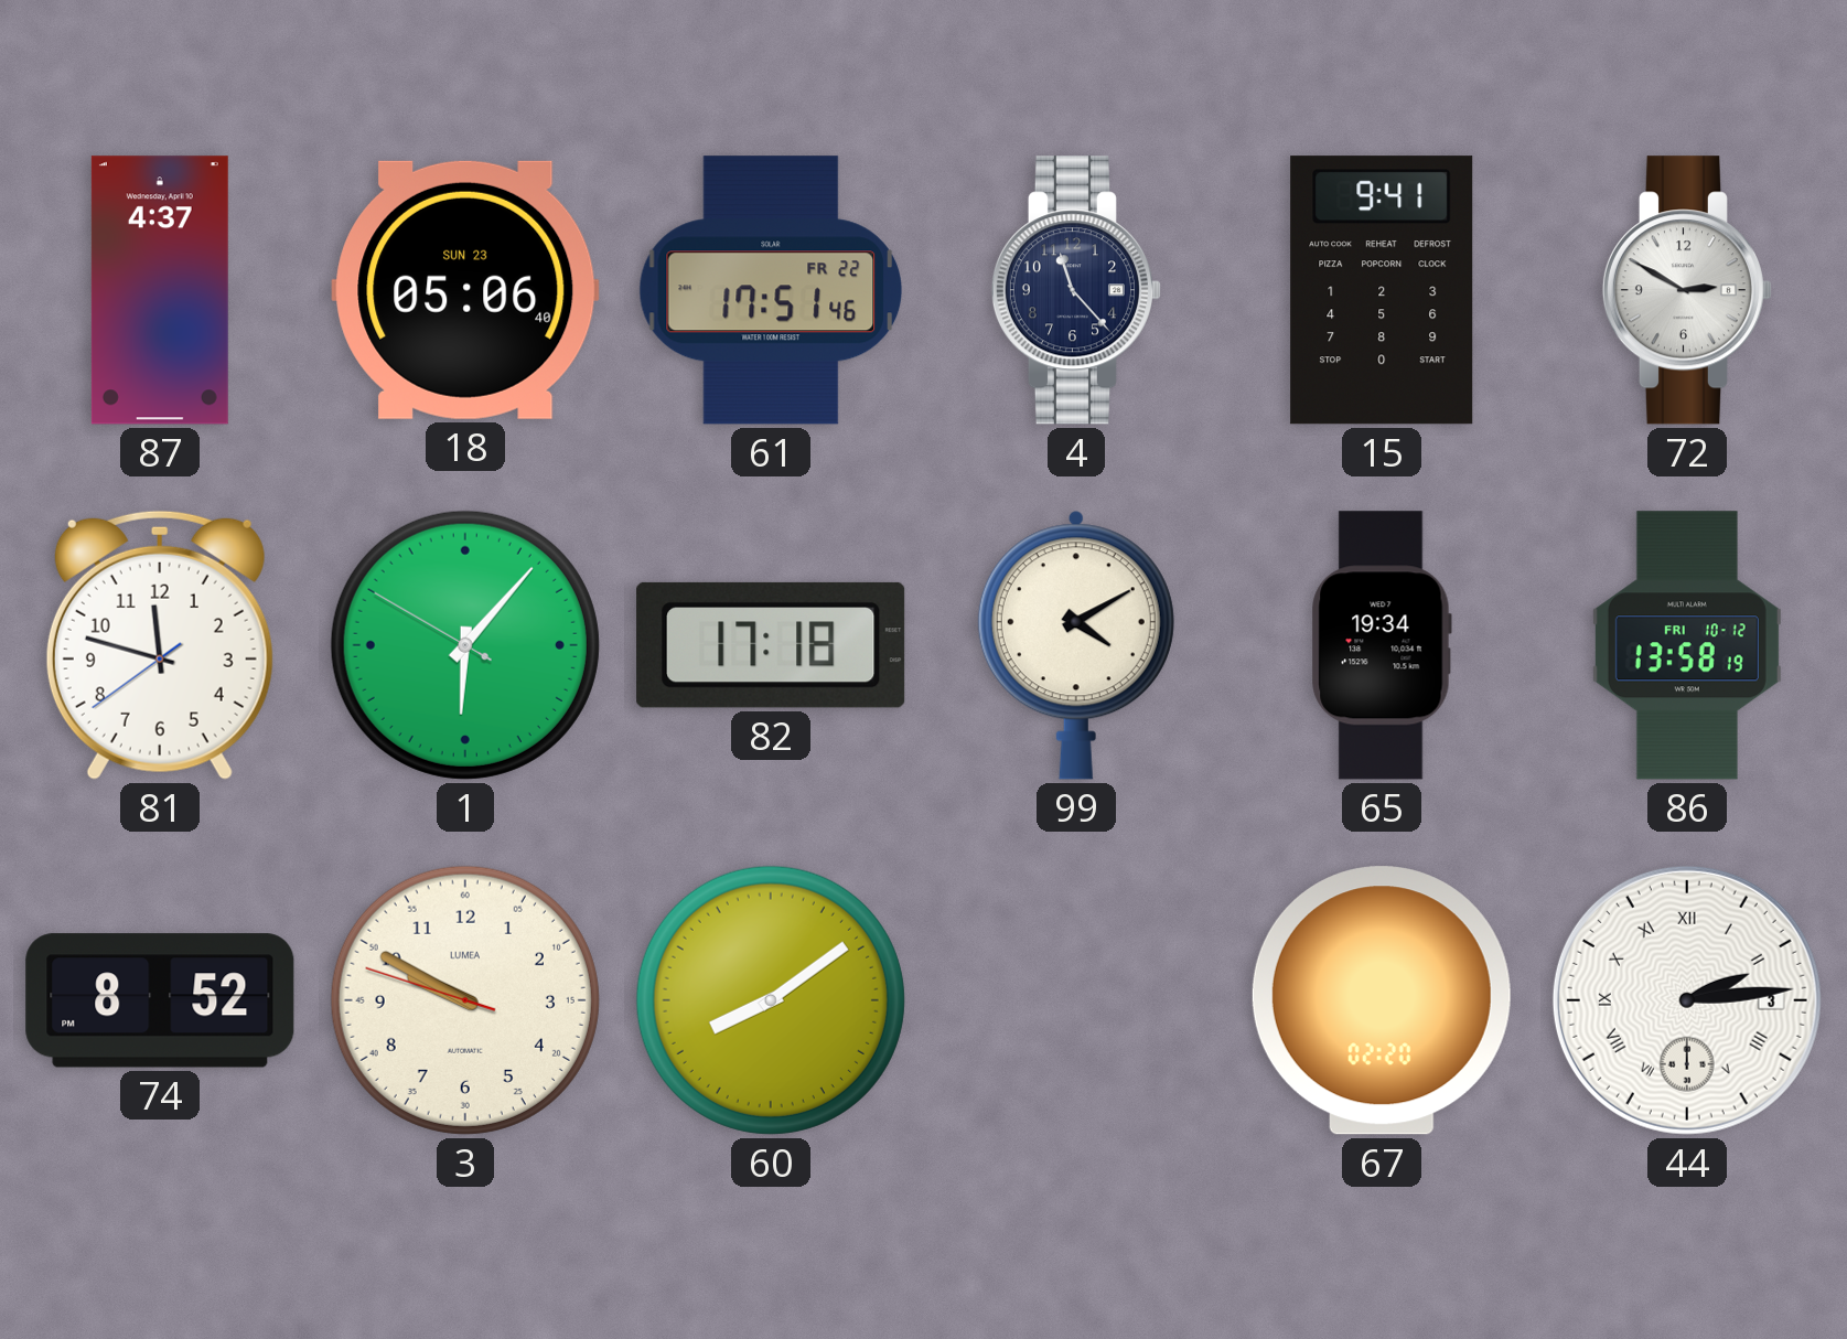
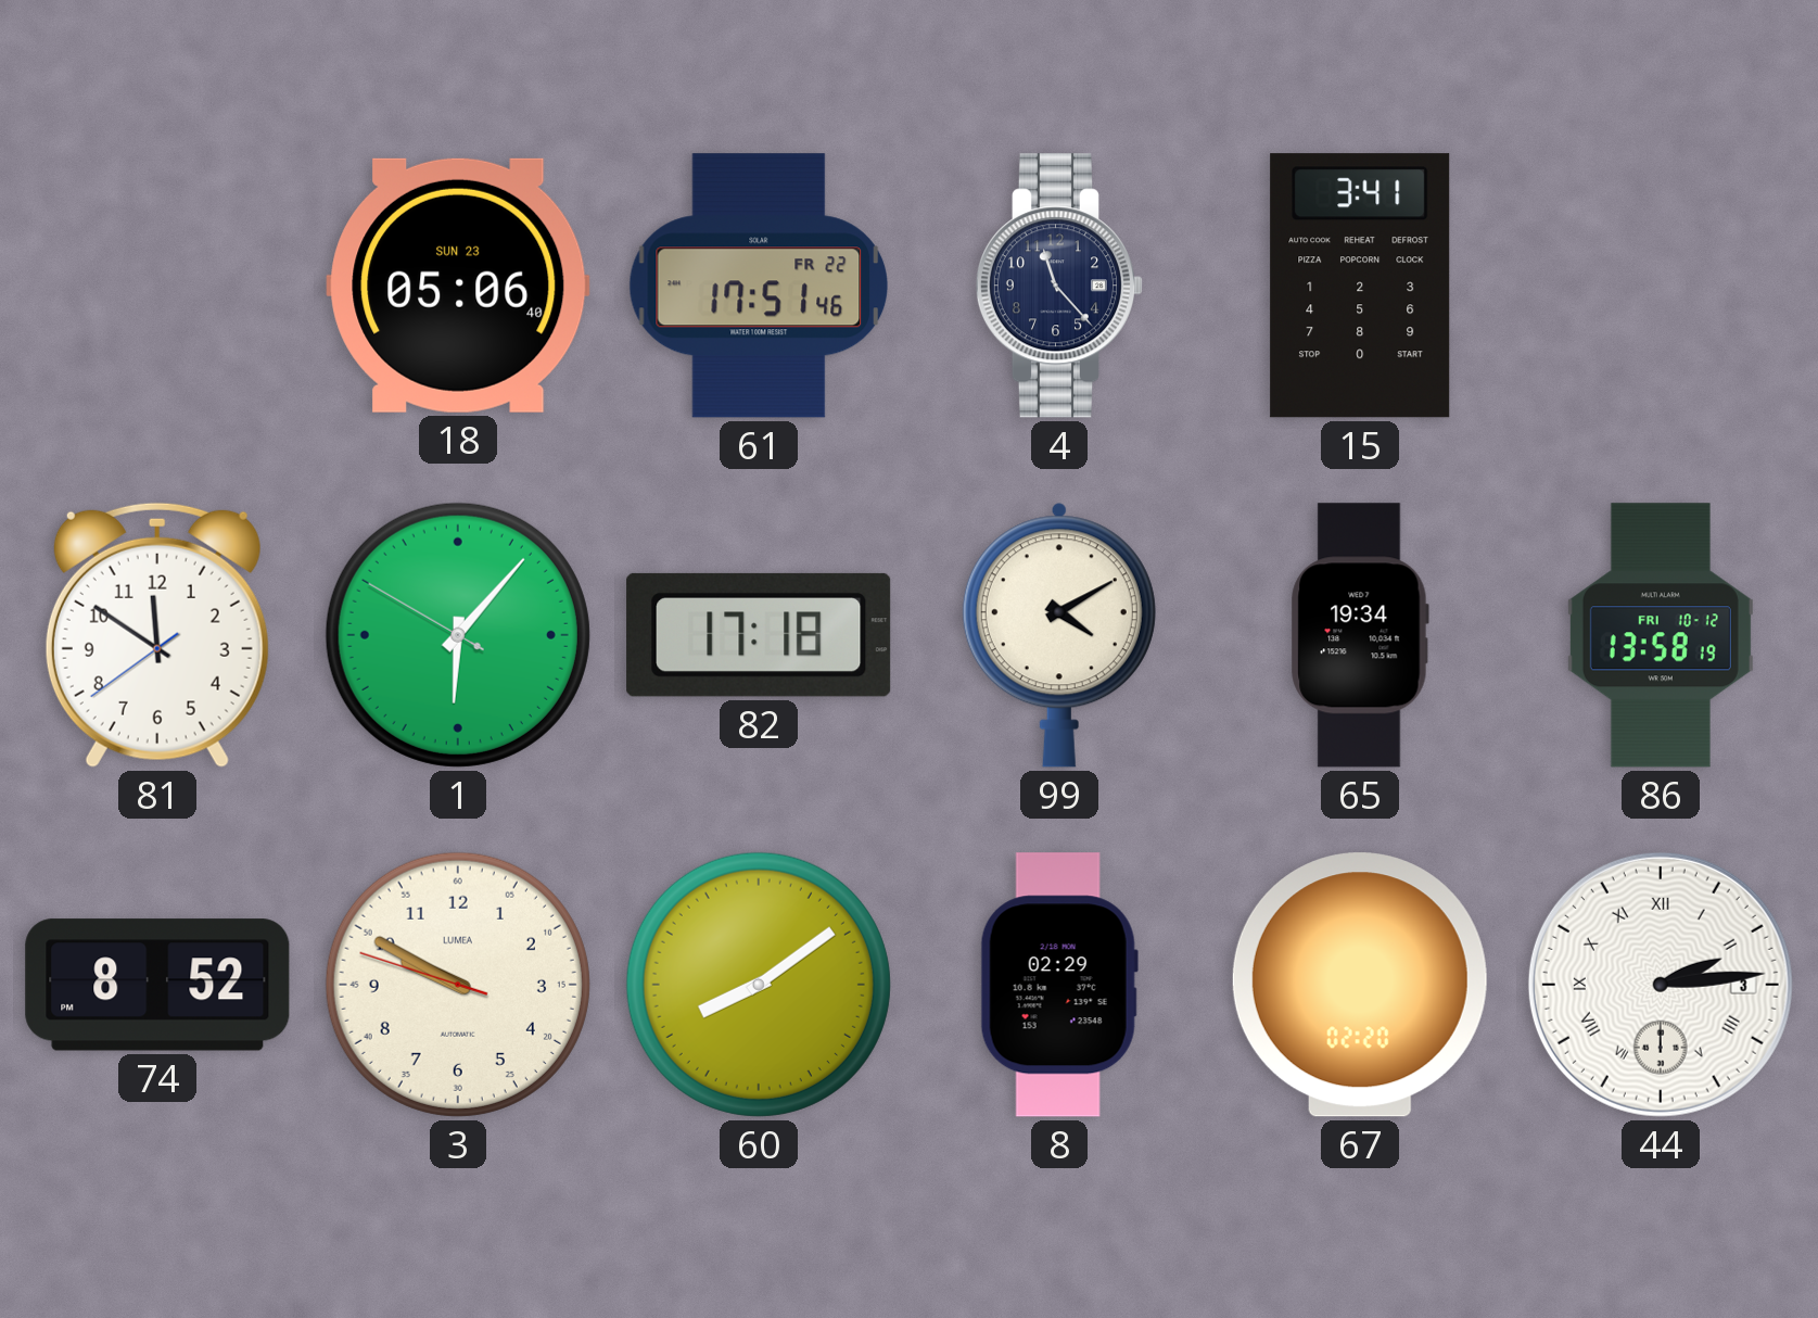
87: 4:37 -> none (160, 290)
15: 9:41 -> 3:41 (1360, 286)
72: 2:50 -> none (1686, 290)
81: 11:47 -> 11:50 (157, 635)
8: none -> 02:29 (1059, 985)
